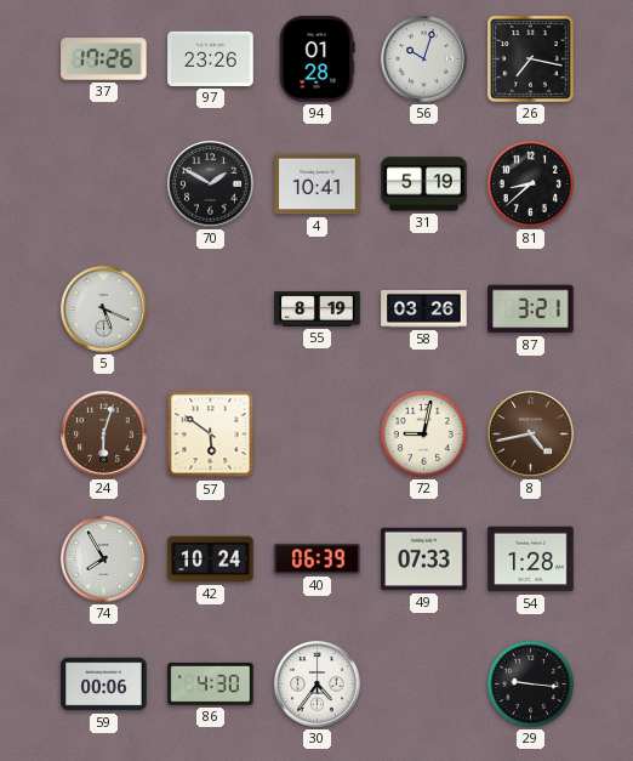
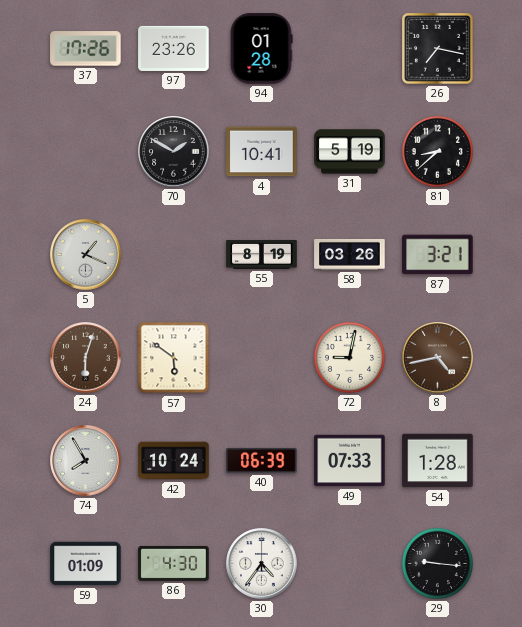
56: 10:03 -> none (424, 59)
5: 5:19 -> 1:19 (86, 255)
59: 00:06 -> 01:09 (86, 564)
